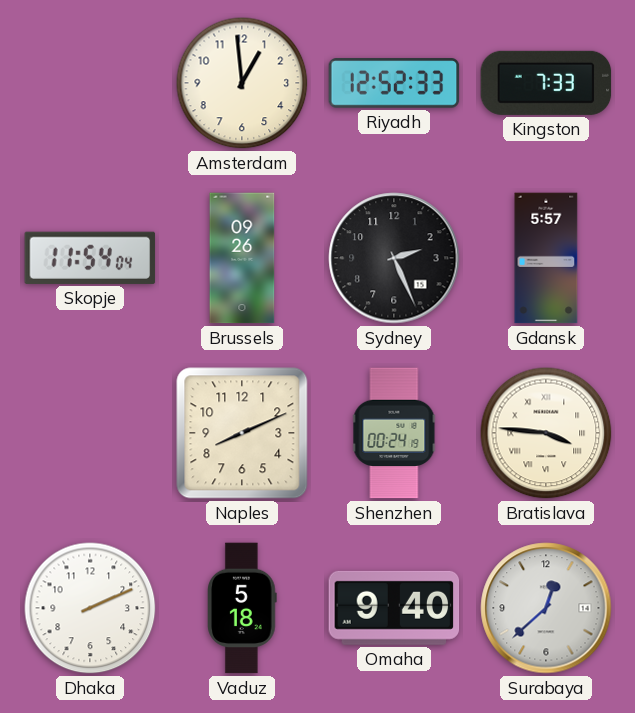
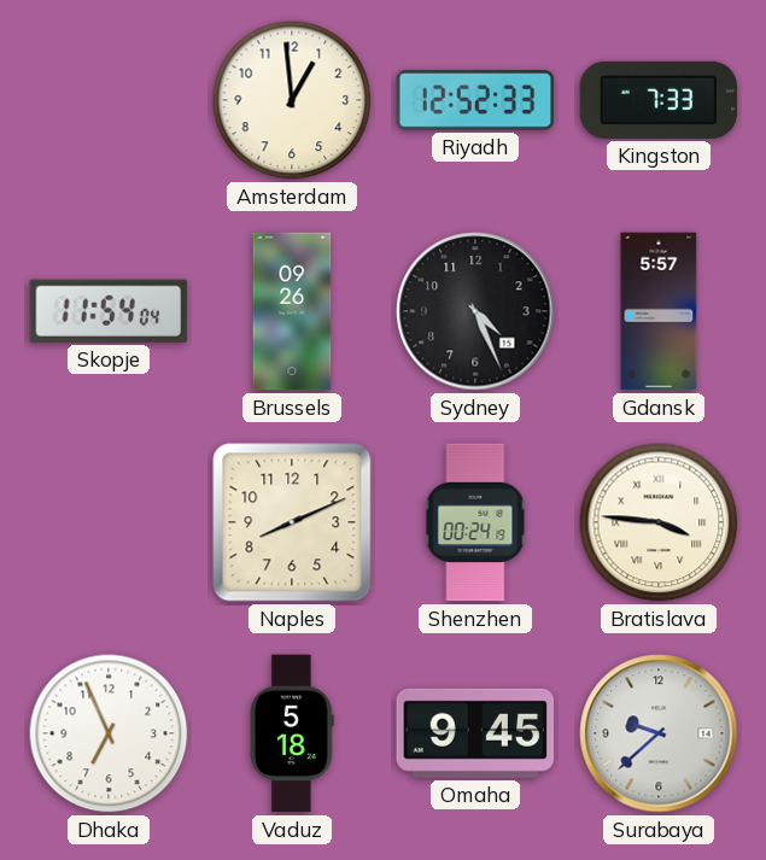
Sydney: 2:26 -> 4:26 (475, 311)
Dhaka: 2:11 -> 6:56 (109, 733)
Omaha: 9:40 -> 9:45 (475, 733)
Surabaya: 12:38 -> 9:38 (659, 733)
